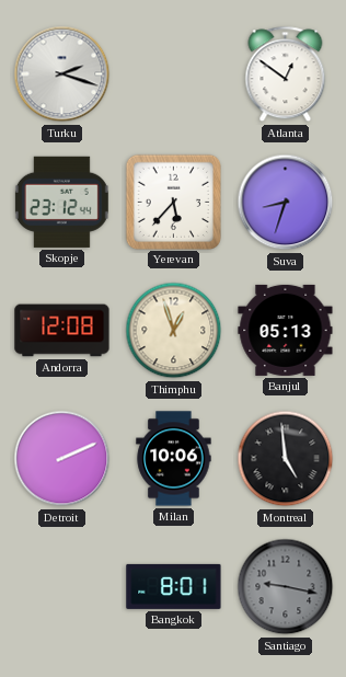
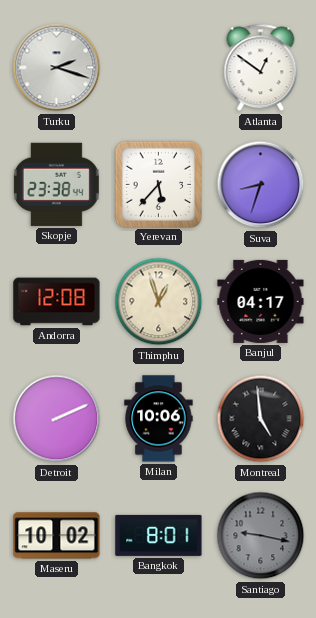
Skopje: 23:12 -> 23:38 (56, 184)
Banjul: 05:13 -> 04:17 (261, 301)
Maseru: none -> 10:02 (57, 536)
